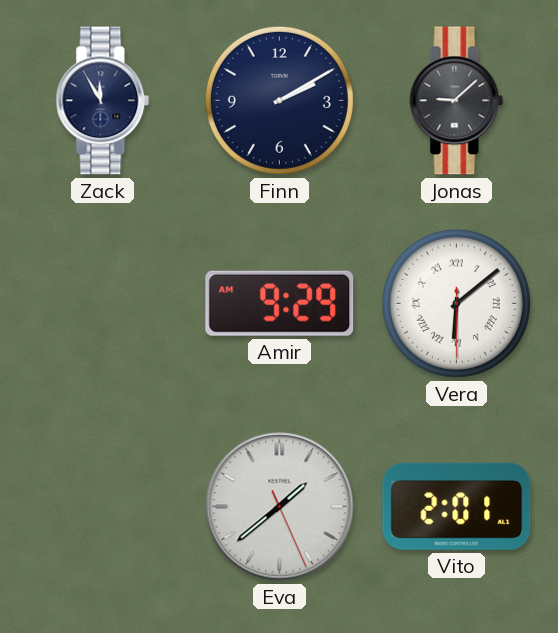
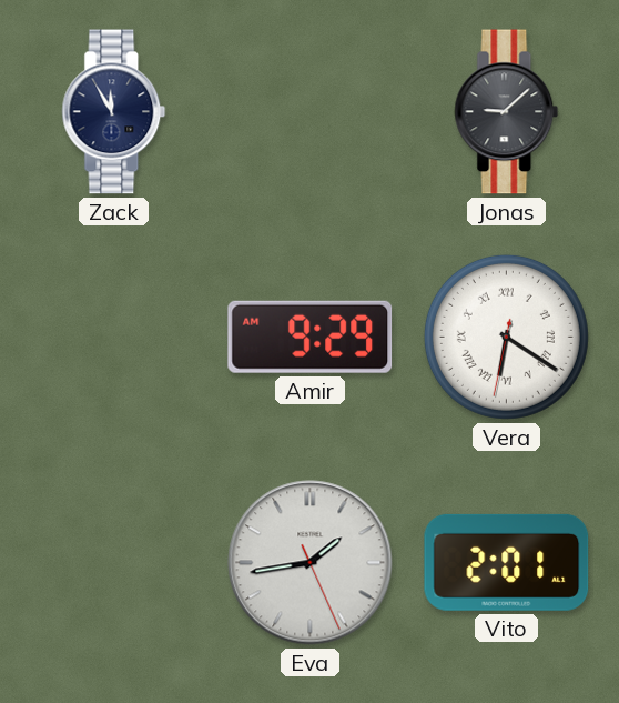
Finn: 2:10 -> none (279, 100)
Vera: 6:08 -> 6:20 (506, 337)
Eva: 1:38 -> 1:43 (311, 563)
